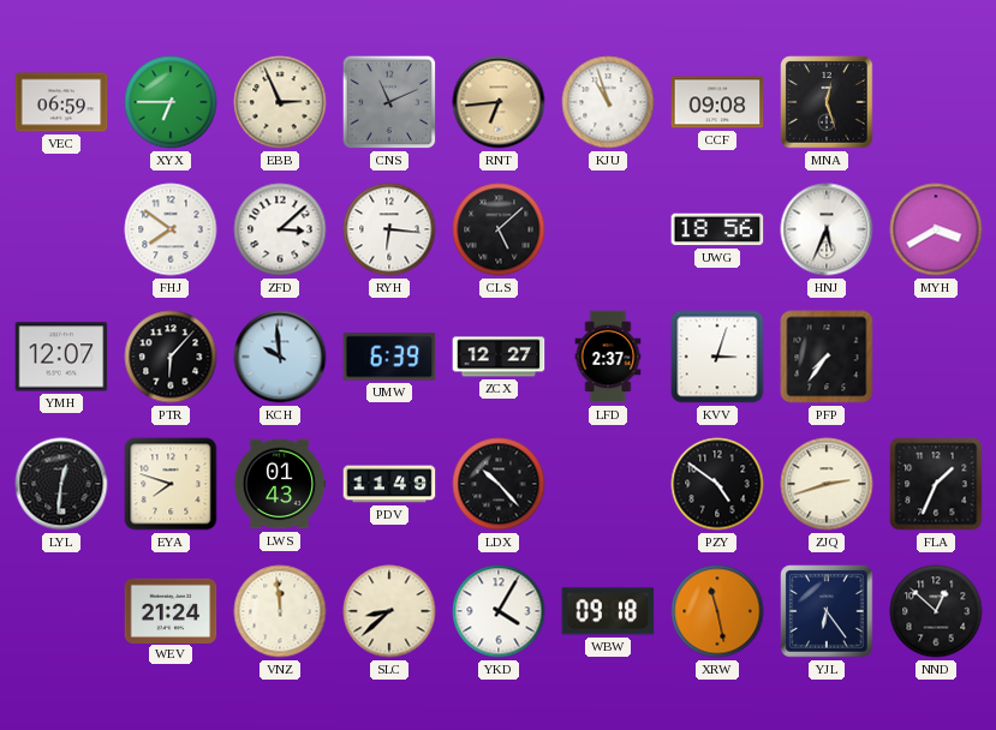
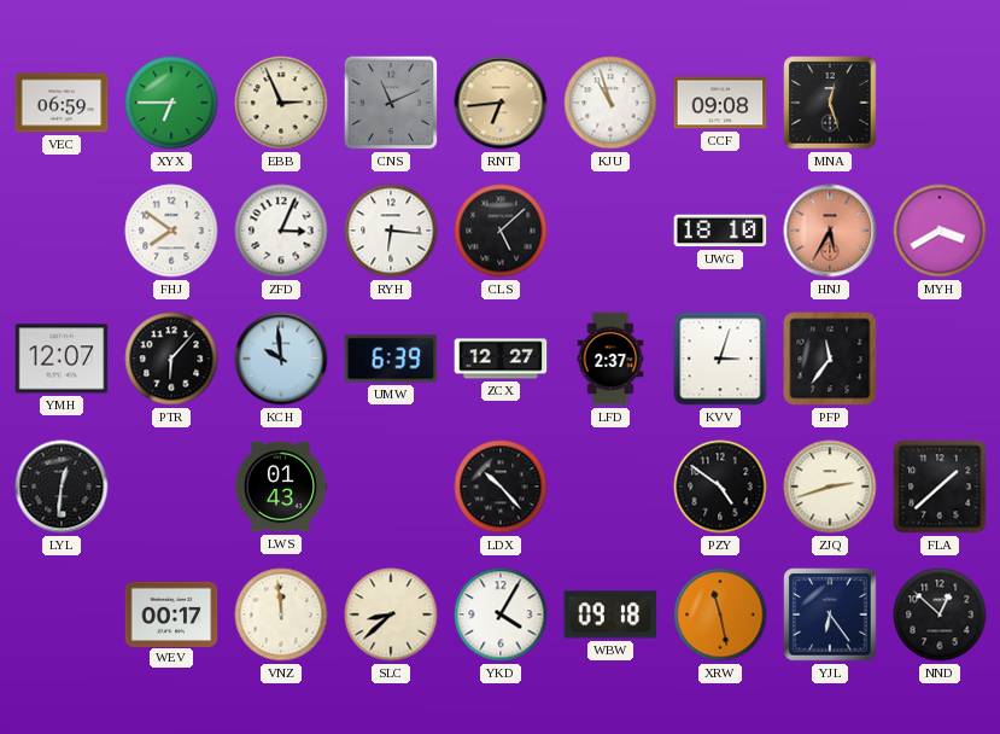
ZFD: 3:08 -> 3:04 (281, 231)
UWG: 18:56 -> 18:10 (720, 231)
HNJ: 5:34 -> 5:35 (830, 231)
HNJ dial: white -> salmon (830, 231)
PFP: 7:36 -> 11:36 (830, 359)
EYA: 7:48 -> none (171, 484)
PDV: 11:49 -> none (389, 484)
FLA: 1:34 -> 1:38 (940, 487)
WEV: 21:24 -> 00:17 (171, 613)
